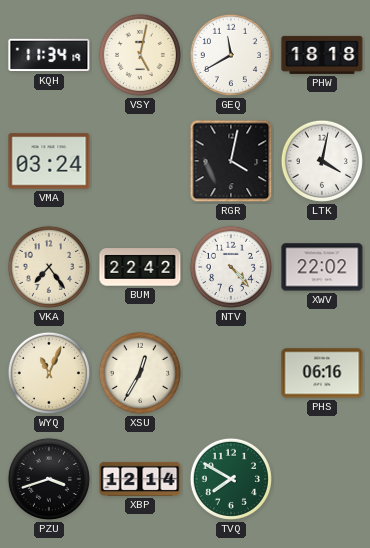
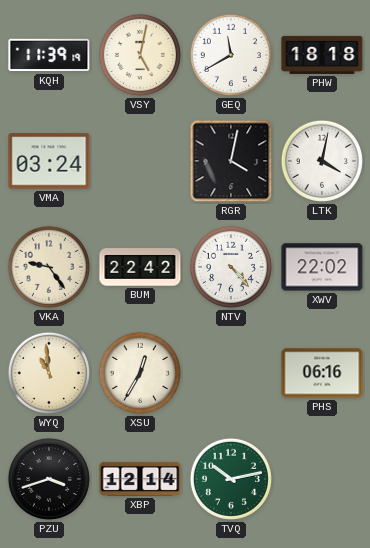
KQH: 11:34 -> 11:39 (49, 55)
VKA: 7:24 -> 9:24 (49, 267)
WYQ: 11:04 -> 10:59 (49, 373)
TVQ: 7:50 -> 10:13 (231, 479)
